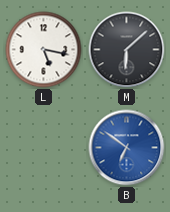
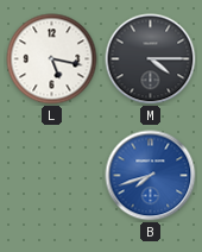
M: 6:08 -> 4:15 (151, 59)
B: 6:51 -> 7:42 (151, 176)
